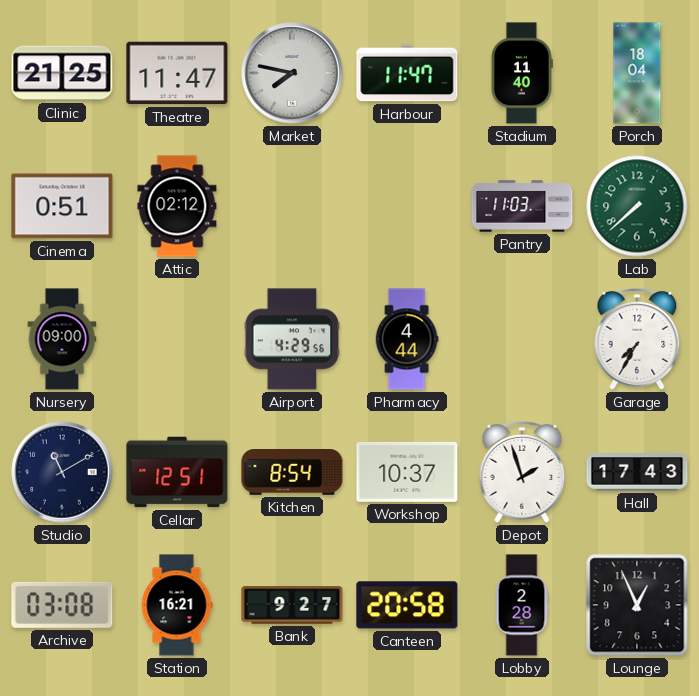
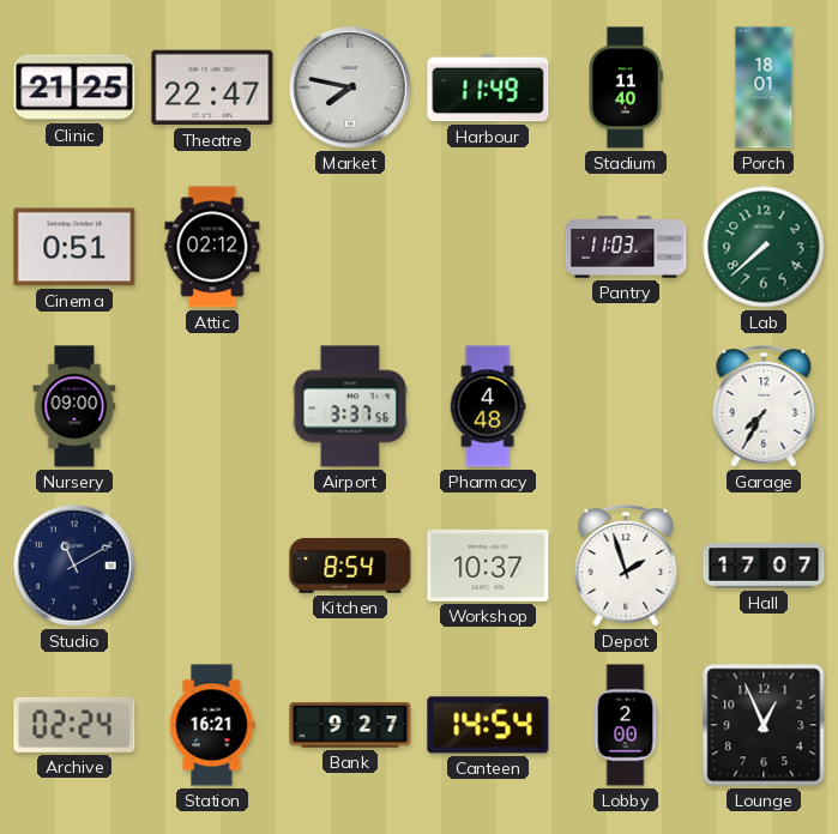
Theatre: 11:47 -> 22:47 (212, 87)
Harbour: 11:47 -> 11:49 (488, 87)
Porch: 18:04 -> 18:01 (764, 87)
Airport: 4:29 -> 3:37 (350, 406)
Pharmacy: 4:44 -> 4:48 (488, 406)
Cellar: 12:51 -> none (177, 472)
Hall: 17:43 -> 17:07 (764, 566)
Archive: 03:08 -> 02:24 (74, 725)
Canteen: 20:58 -> 14:54 (488, 725)
Lobby: 2:28 -> 2:00 (626, 725)
